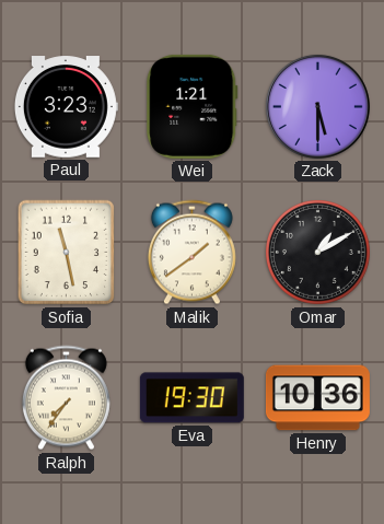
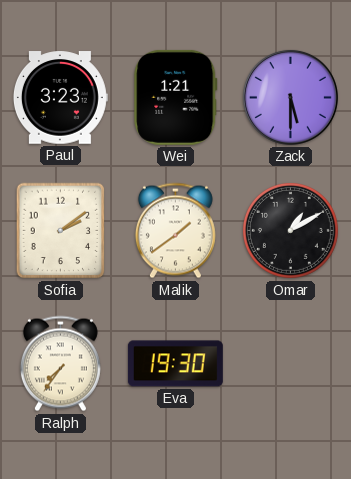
Sofia: 11:28 -> 2:09 (61, 231)
Henry: 10:36 -> none (317, 398)
